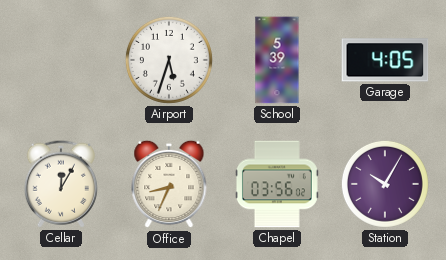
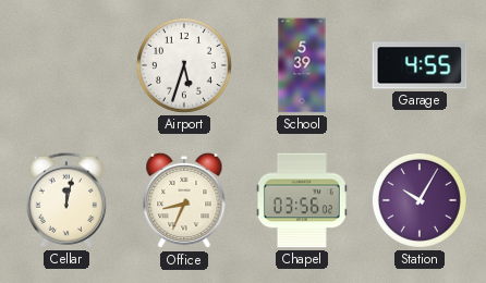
Garage: 4:05 -> 4:55 (420, 65)
Cellar: 12:05 -> 12:02 (66, 200)
